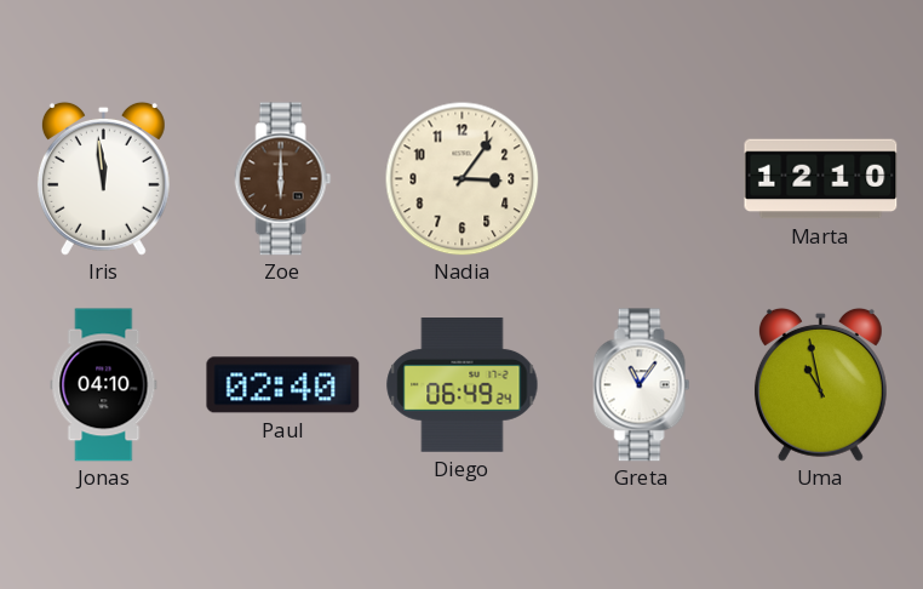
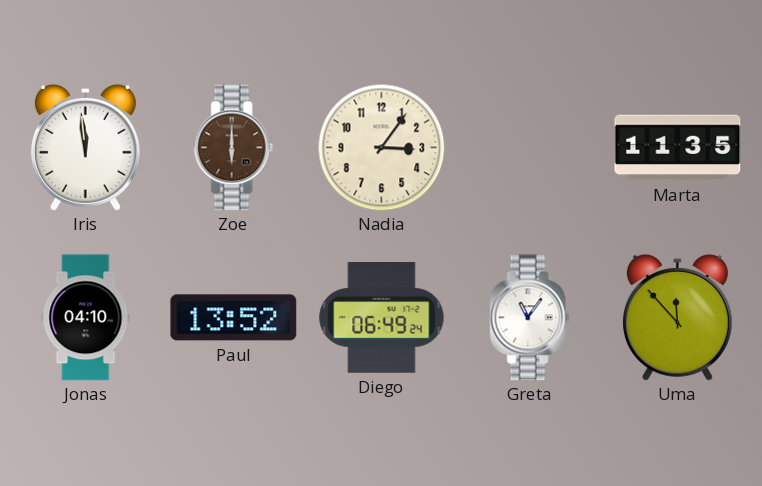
Marta: 12:10 -> 11:35 (678, 148)
Paul: 02:40 -> 13:52 (234, 318)
Uma: 10:58 -> 11:53 (677, 317)
